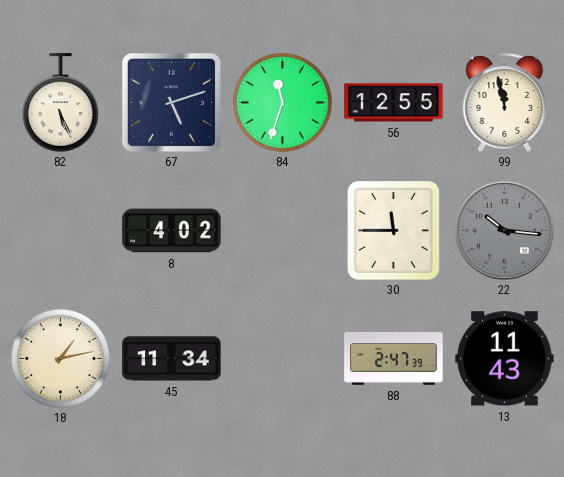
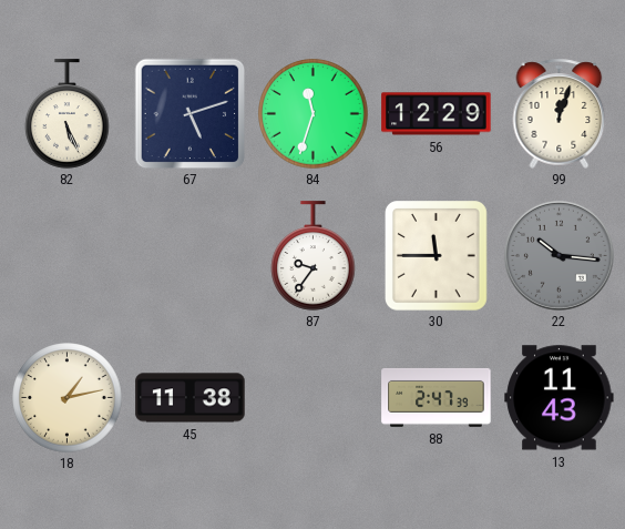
56: 12:55 -> 12:29 (437, 114)
99: 11:58 -> 12:03 (560, 113)
8: 4:02 -> none (172, 231)
87: none -> 9:36 (314, 256)
45: 11:34 -> 11:38 (191, 398)
